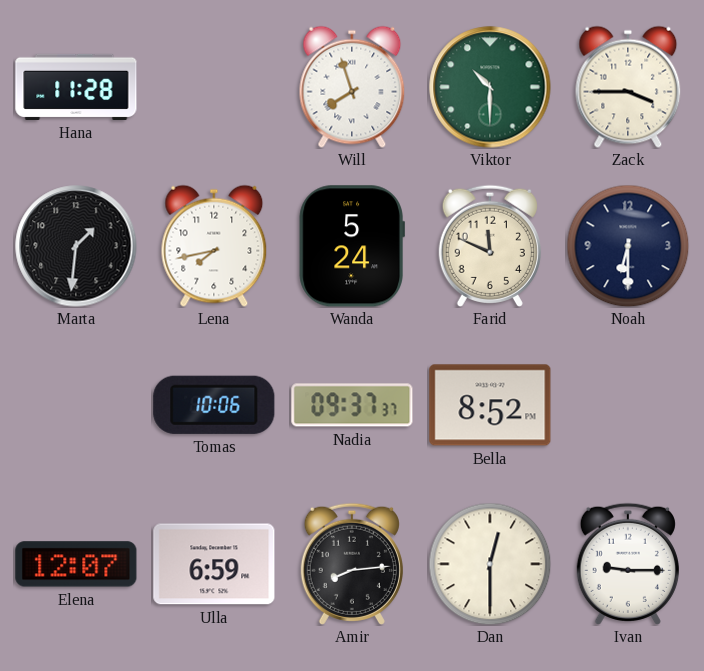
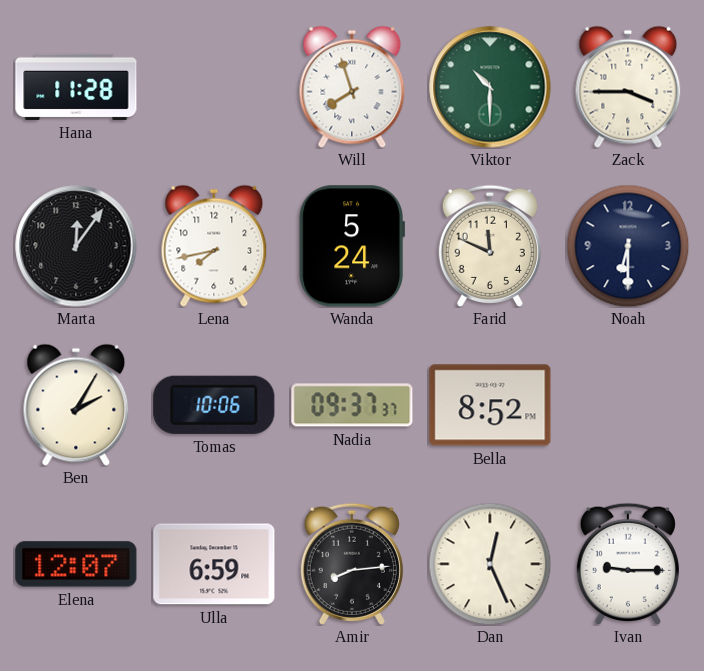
Marta: 1:31 -> 12:06 (76, 246)
Ben: none -> 2:05 (76, 405)
Dan: 12:30 -> 12:26 (490, 564)
